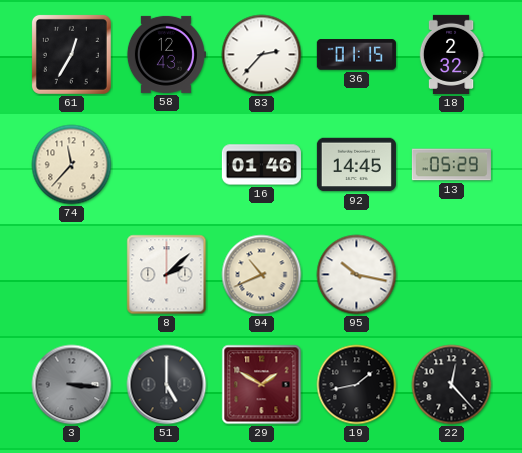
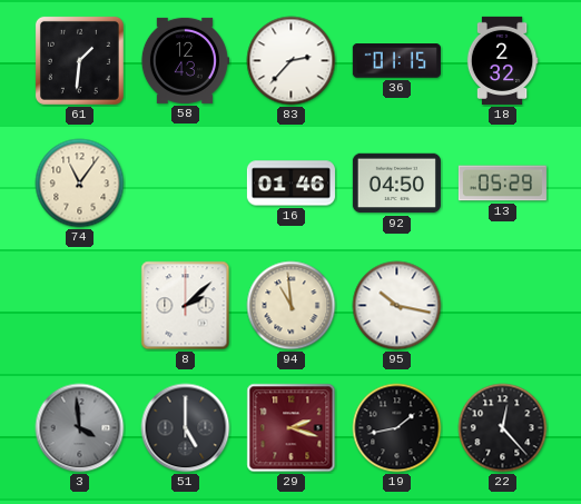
61: 12:35 -> 1:31 (79, 60)
74: 11:37 -> 11:06 (80, 184)
92: 14:45 -> 04:50 (396, 184)
94: 10:41 -> 10:59 (292, 306)
3: 3:16 -> 3:59 (80, 428)
29: 1:50 -> 2:18 (292, 428)
